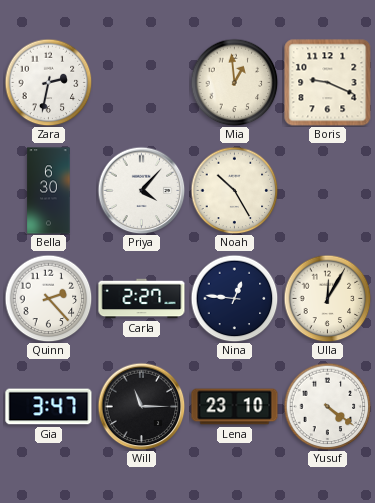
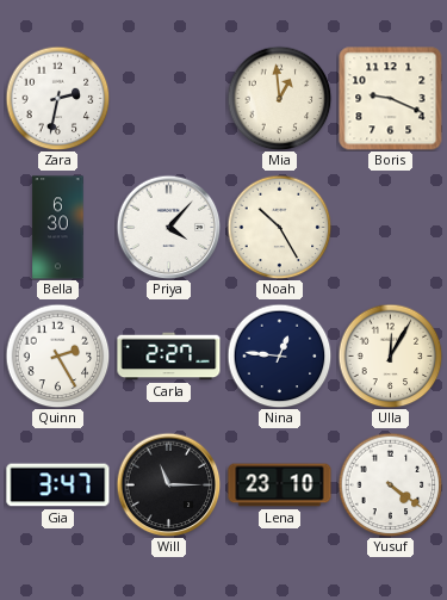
Quinn: 2:23 -> 2:25 (57, 355)
